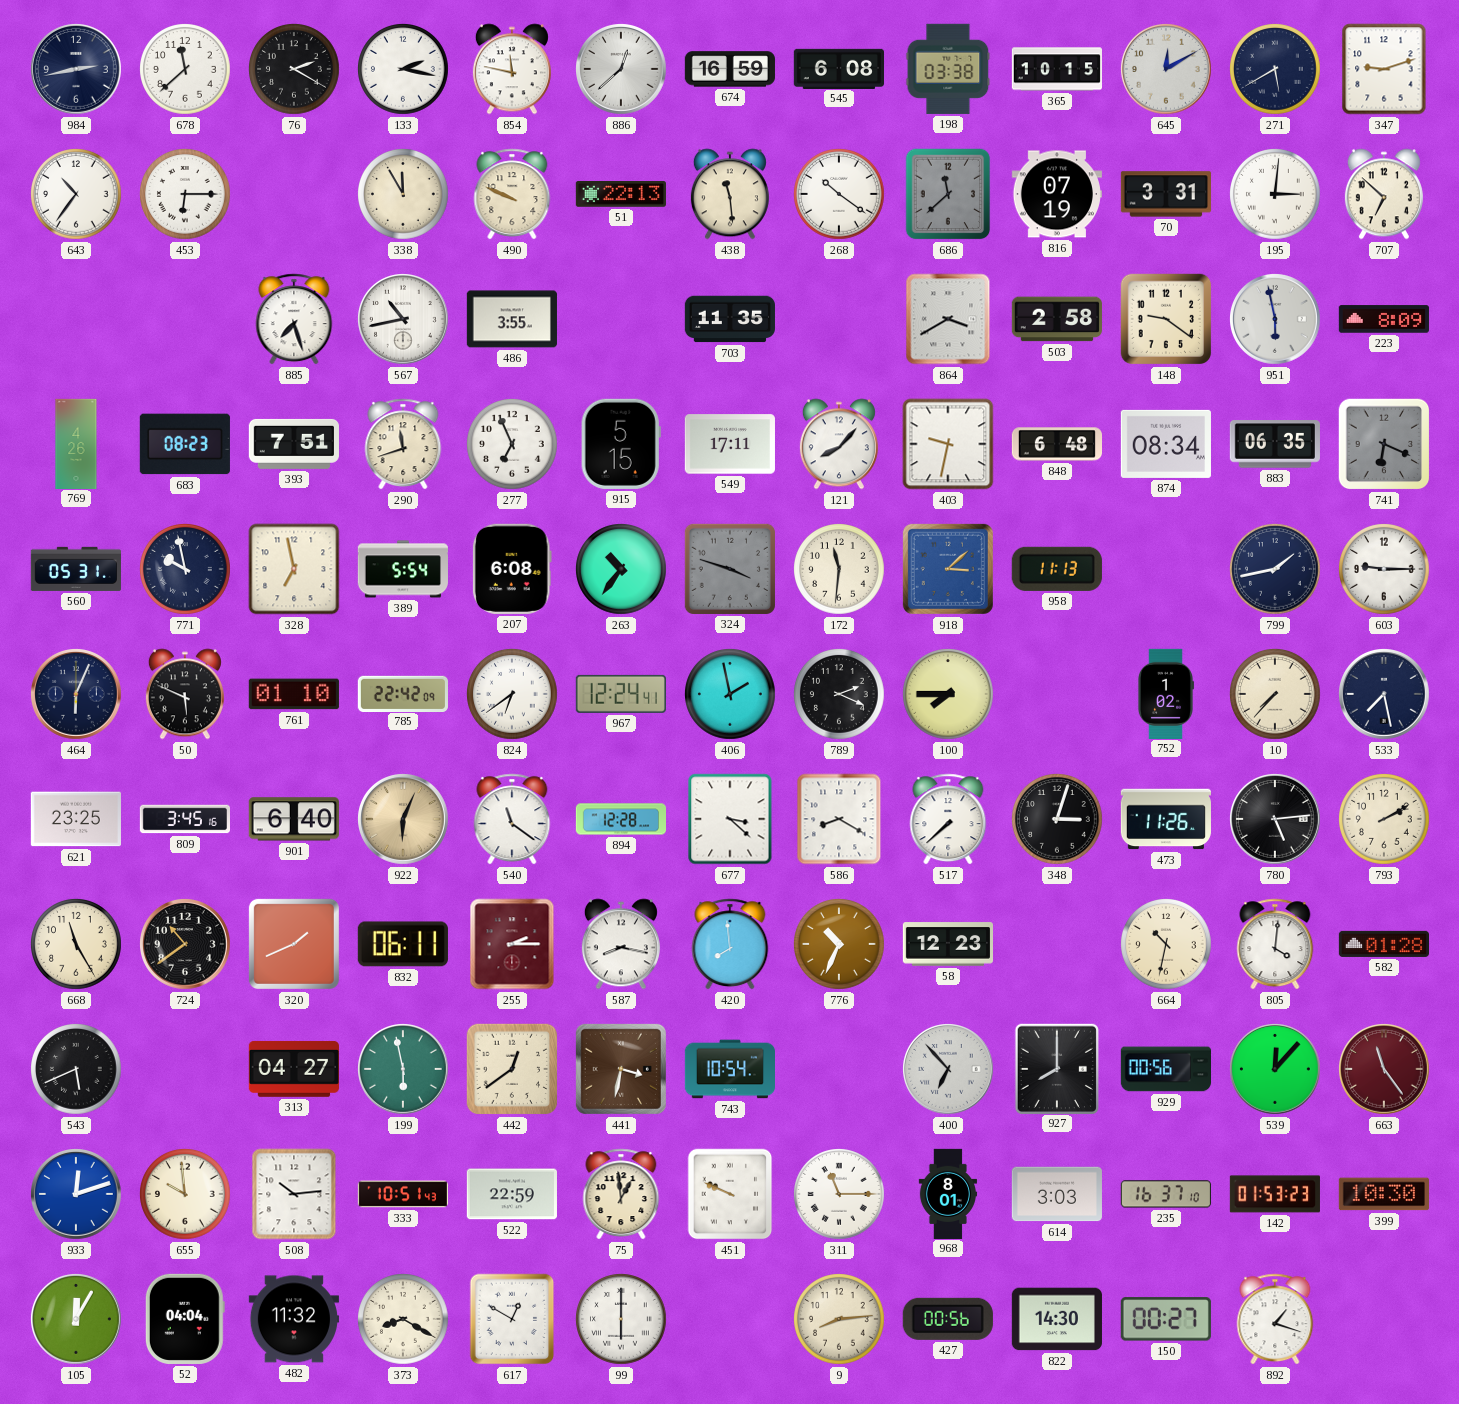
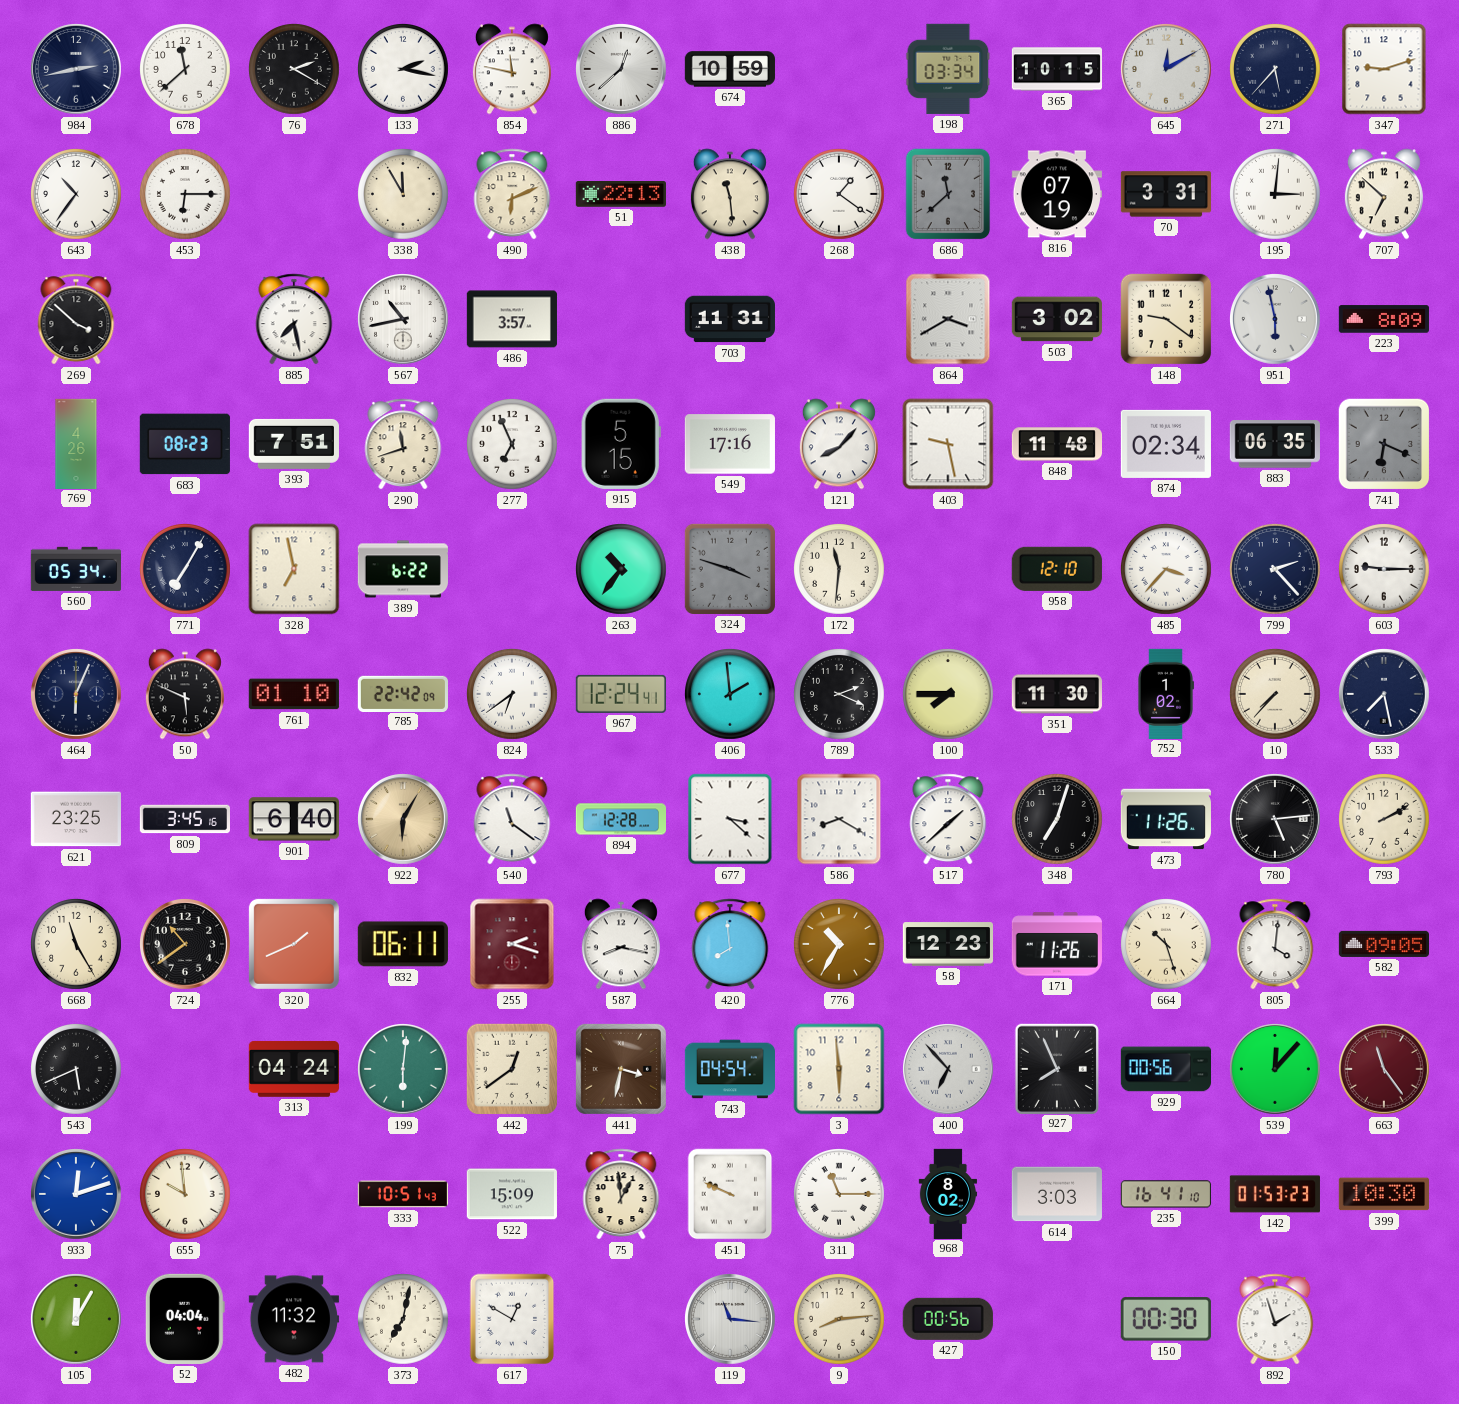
674: 16:59 -> 10:59 (730, 69)
545: 6:08 -> none (838, 68)
198: 03:38 -> 03:34 (948, 69)
271: 5:40 -> 5:37 (1275, 69)
490: 9:49 -> 6:11 (512, 194)
268: 10:21 -> 1:21 (839, 194)
269: none -> 3:52 (76, 319)
885: 7:27 -> 7:28 (294, 319)
486: 3:55 -> 3:57 (512, 319)
703: 11:35 -> 11:31 (729, 319)
503: 2:58 -> 3:02 (1057, 319)
549: 17:11 -> 17:16 (730, 444)
403: 9:32 -> 9:28 (948, 444)
848: 6:48 -> 11:48 (1056, 444)
874: 08:34 -> 02:34 (1166, 444)
560: 05:31 -> 05:34 (76, 569)
771: 9:58 -> 7:05 (185, 569)
389: 5:54 -> 6:22 (403, 569)
207: 6:08 -> none (512, 569)
918: 3:08 -> none (948, 569)
958: 11:13 -> 12:10 (1057, 569)
485: none -> 3:37 (1166, 569)
799: 1:43 -> 2:23 (1275, 569)
406: 1:58 -> 1:59 (730, 694)
351: none -> 11:30 (1057, 694)
922: 6:04 -> 6:05 (404, 820)
517: 7:38 -> 1:38 (948, 819)
348: 3:03 -> 7:03 (1057, 819)
255: 2:15 -> 2:18 (512, 944)
776: 10:34 -> 10:35 (839, 944)
171: none -> 11:26 (1057, 944)
664: 10:32 -> 10:27 (1166, 944)
582: 01:28 -> 09:05 (1383, 944)
313: 04:27 -> 04:24 (294, 1069)
199: 5:58 -> 6:01 (404, 1070)
743: 10:54 -> 04:54 (729, 1069)
3: none -> 5:59 (839, 1069)
927: 8:00 -> 7:56 (1056, 1068)
508: 10:14 -> none (294, 1194)
522: 22:59 -> 15:09 (512, 1194)
968: 8:01 -> 8:02 (948, 1193)
235: 16:37 -> 16:41 (1166, 1194)
373: 8:20 -> 7:02 (403, 1319)
99: 6:00 -> none (621, 1319)
119: none -> 11:16 (731, 1320)
822: 14:30 -> none (1057, 1319)
150: 00:27 -> 00:30 (1166, 1319)
892: 1:18 -> 1:57 (1275, 1319)
